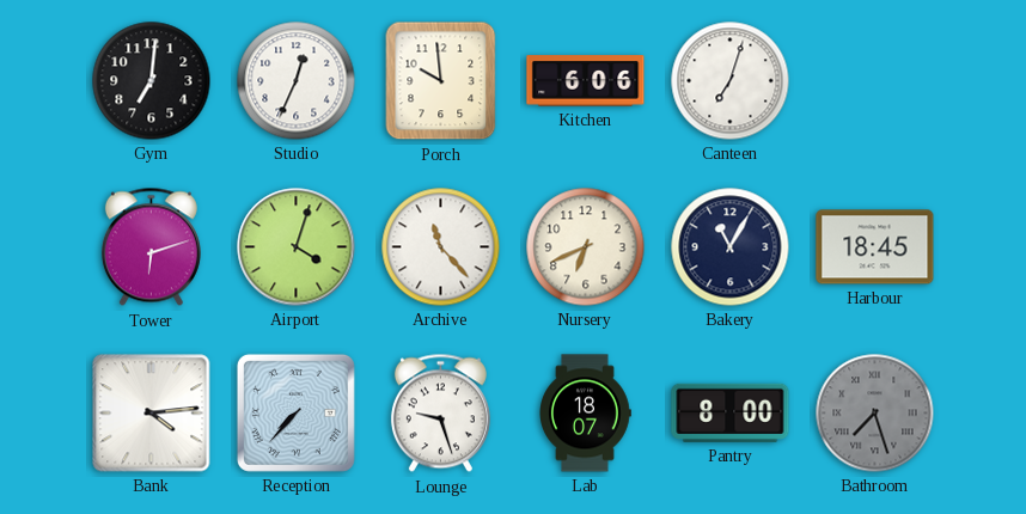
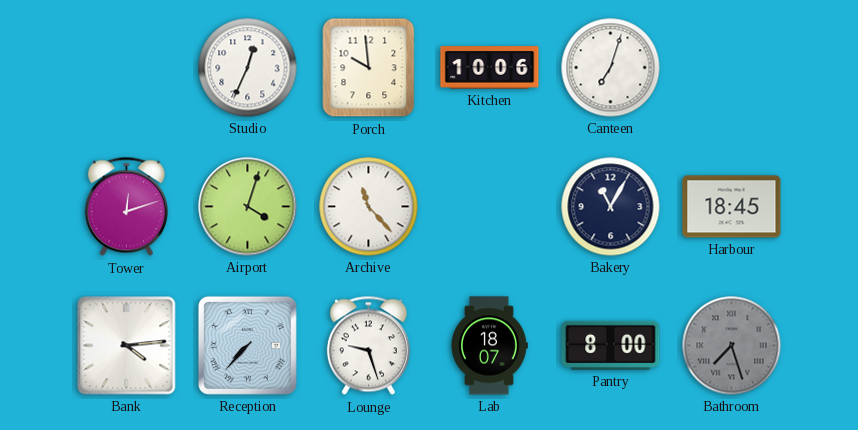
Gym: 7:01 -> none (152, 81)
Kitchen: 6:06 -> 10:06 (490, 68)
Tower: 6:12 -> 12:12 (126, 207)
Nursery: 6:41 -> none (586, 247)
